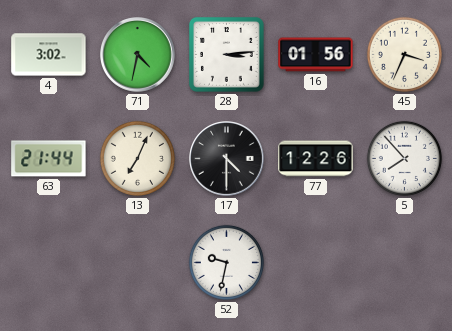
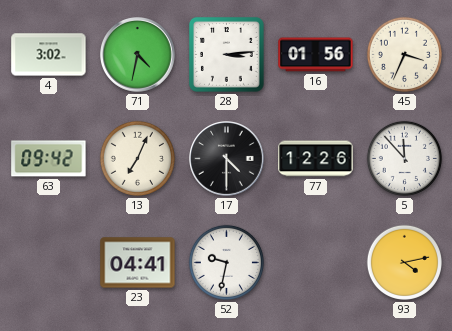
63: 21:44 -> 09:42 (49, 159)
5: 7:53 -> 11:53 (404, 158)
23: none -> 04:41 (138, 263)
93: none -> 4:13 (404, 262)
